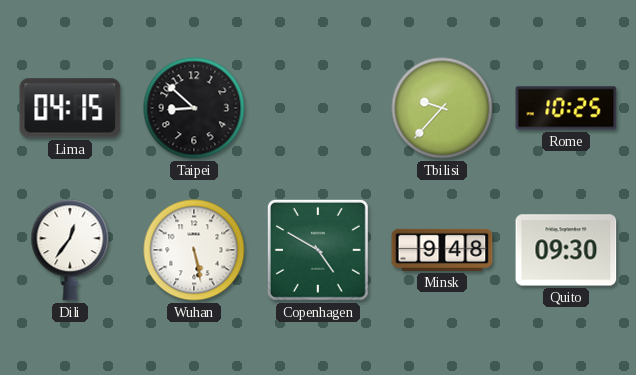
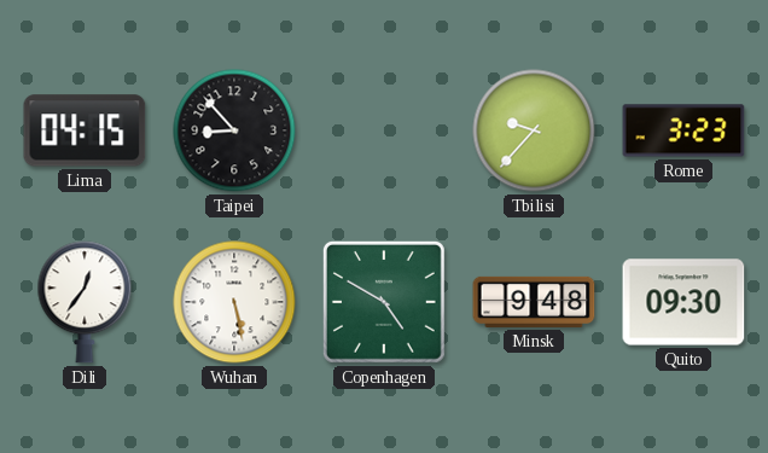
Taipei: 8:52 -> 8:53 (234, 130)
Rome: 10:25 -> 3:23 (683, 130)
